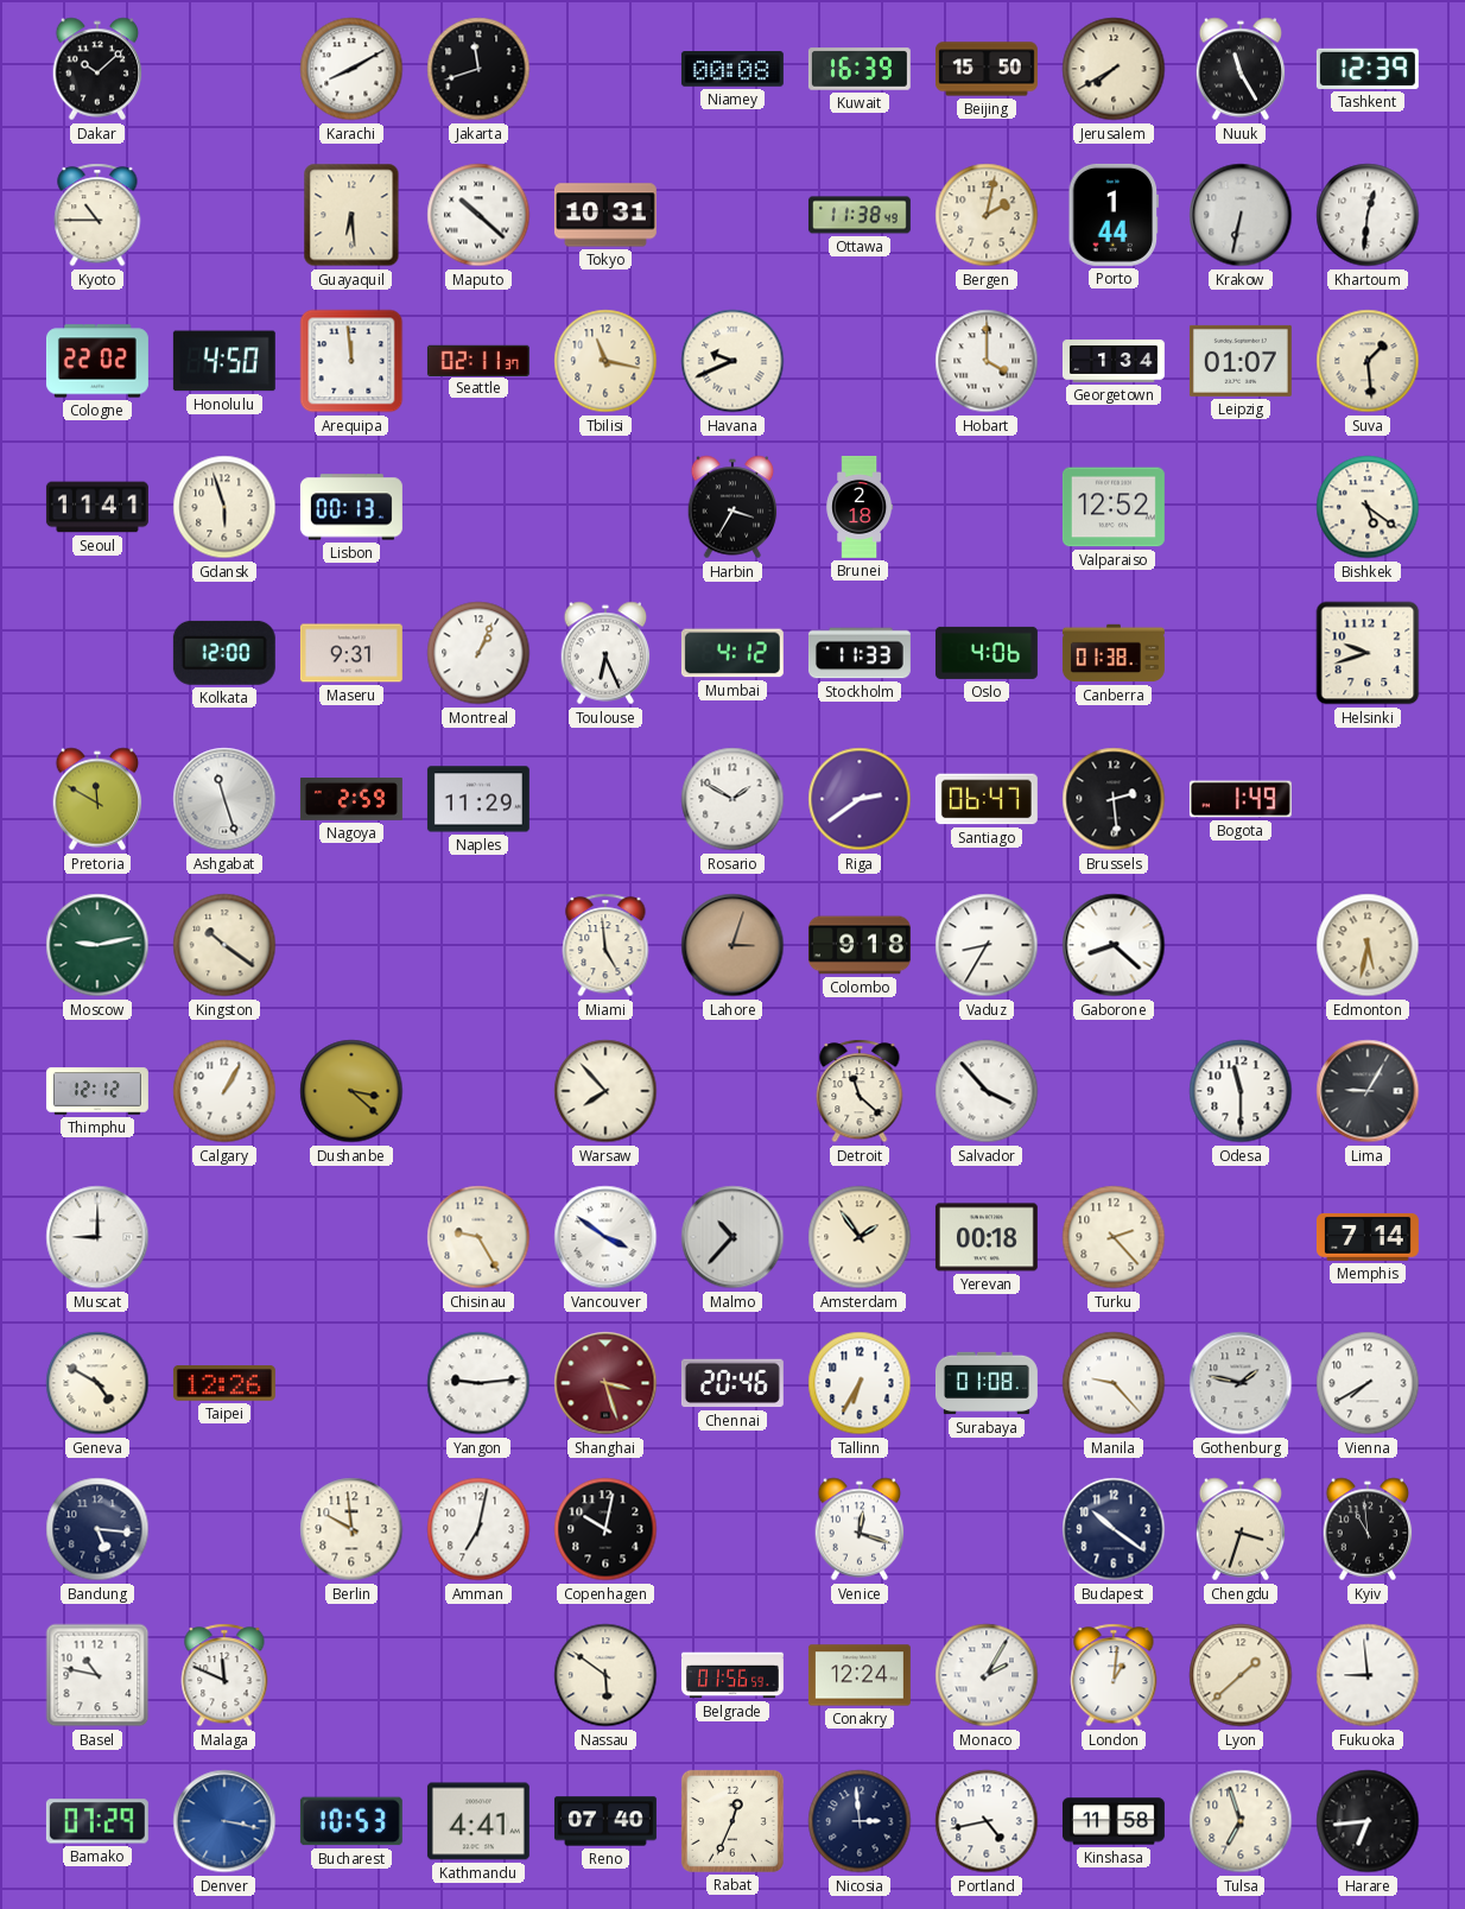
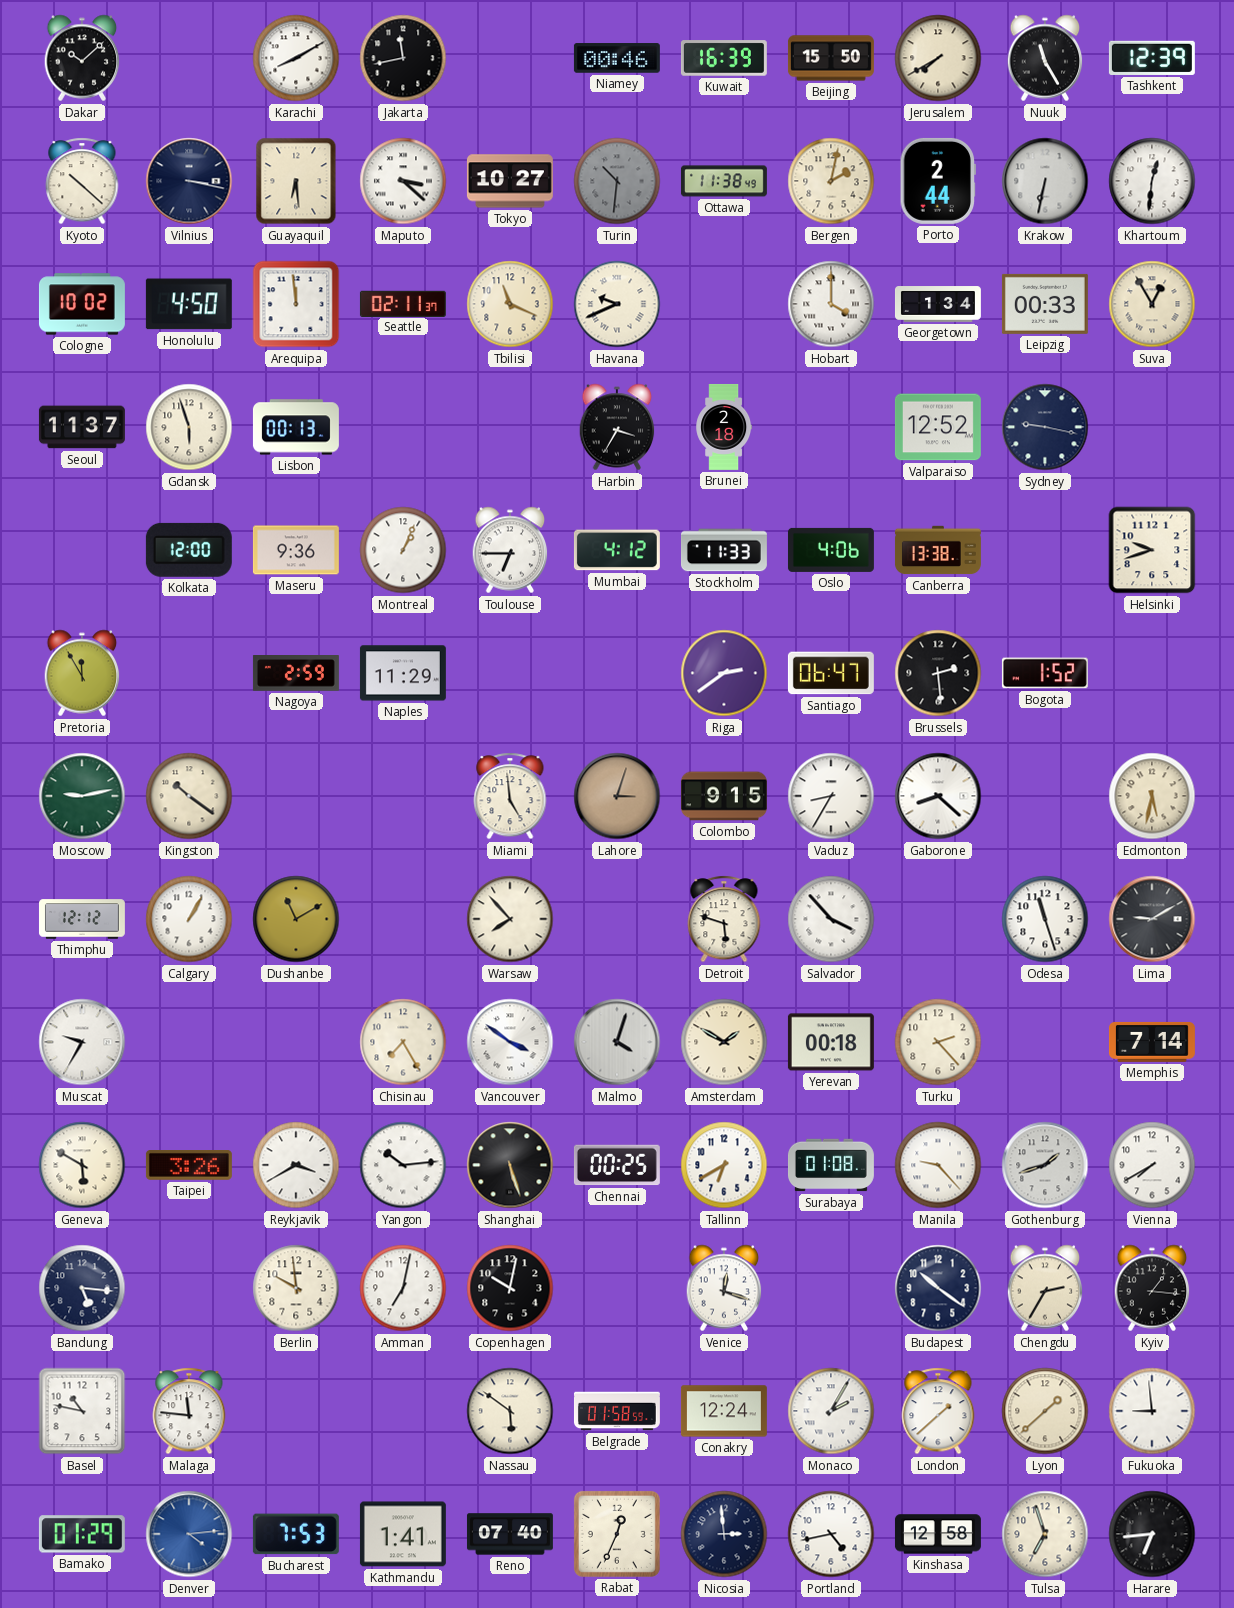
Jakarta: 11:42 -> 11:43 (403, 58)
Niamey: 00:08 -> 00:46 (617, 58)
Kyoto: 10:45 -> 10:22 (82, 181)
Vilnius: none -> 3:17 (189, 181)
Maputo: 10:22 -> 3:22 (403, 181)
Tokyo: 10:31 -> 10:27 (510, 181)
Turin: none -> 10:31 (617, 181)
Porto: 1:44 -> 2:44 (938, 181)
Cologne: 22:02 -> 10:02 (82, 304)
Tbilisi: 11:17 -> 11:19 (510, 304)
Leipzig: 01:07 -> 00:33 (1045, 304)
Suva: 1:29 -> 12:55 (1152, 304)
Seoul: 11:41 -> 11:37 (82, 427)
Sydney: none -> 9:17 (1045, 427)
Bishkek: 5:21 -> none (1368, 507)
Maseru: 9:31 -> 9:36 (296, 550)
Toulouse: 6:26 -> 6:45 (510, 550)
Canberra: 01:38 -> 13:38 (938, 550)
Pretoria: 11:50 -> 11:55 (82, 673)
Ashgabat: 11:27 -> none (224, 799)
Rosario: 1:50 -> none (732, 799)
Bogota: 1:49 -> 1:52 (1045, 673)
Colombo: 9:18 -> 9:15 (724, 796)
Dushanbe: 3:22 -> 11:10 (296, 919)
Detroit: 11:22 -> 5:48 (724, 919)
Odesa: 11:30 -> 11:27 (1045, 919)
Lima: 9:05 -> 9:10 (1152, 919)
Muscat: 9:00 -> 9:35 (82, 1042)
Chisinau: 9:25 -> 7:25 (403, 1042)
Malmo: 10:37 -> 4:03 (617, 1042)
Amsterdam: 1:54 -> 1:50 (724, 1042)
Geneva: 4:50 -> 5:50 (82, 1165)
Taipei: 12:26 -> 3:26 (189, 1166)
Reykjavik: none -> 3:40 (296, 1165)
Yangon: 9:14 -> 10:14 (403, 1165)
Shanghai: 3:27 -> 5:27 (510, 1165)
Shanghai dial: burgundy -> black (510, 1165)
Chennai: 20:46 -> 00:25 (617, 1165)
Tallinn: 6:35 -> 6:40 (724, 1165)
Gothenburg: 1:47 -> 1:42 (1045, 1165)
Chengdu: 3:33 -> 2:35 (1045, 1288)
Kyiv: 10:59 -> 1:16 (1152, 1288)
Malaga: 11:49 -> 11:46 (189, 1411)
Belgrade: 01:56 -> 01:58 (617, 1411)
London: 1:01 -> 1:38 (938, 1411)
Bamako: 07:29 -> 01:29 (82, 1534)
Denver: 3:17 -> 4:14 (189, 1534)
Bucharest: 10:53 -> 7:53 (296, 1534)
Kathmandu: 4:41 -> 1:41 (403, 1534)
Kinshasa: 11:58 -> 12:58 (938, 1534)
